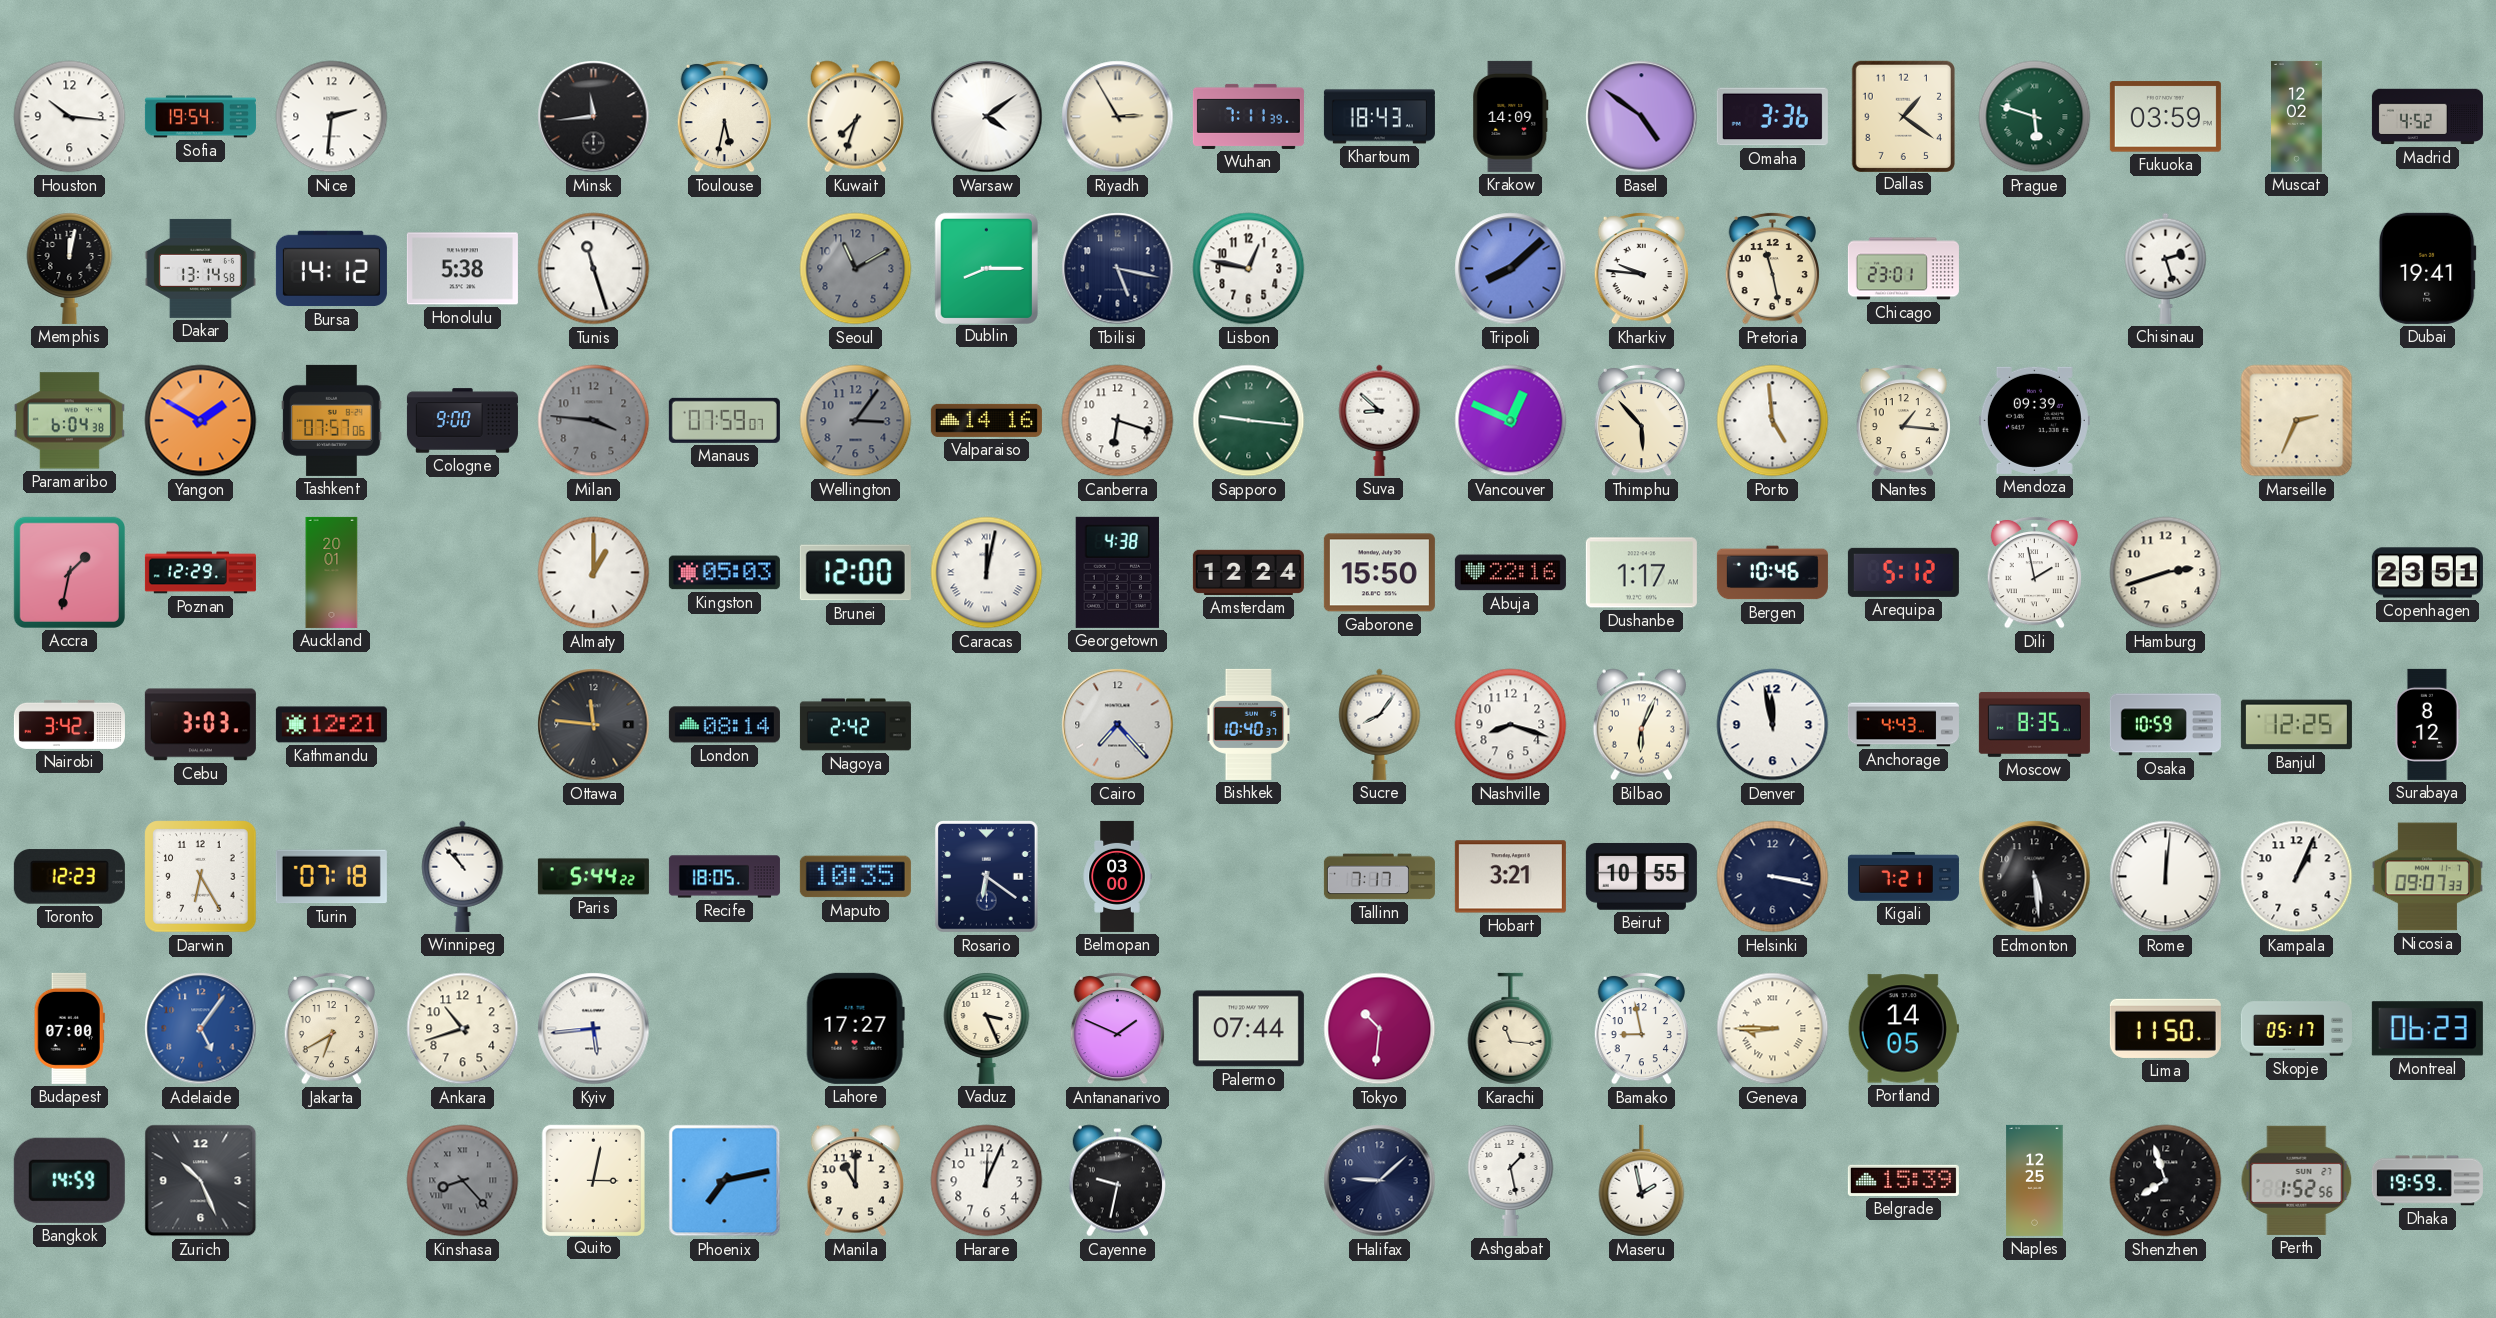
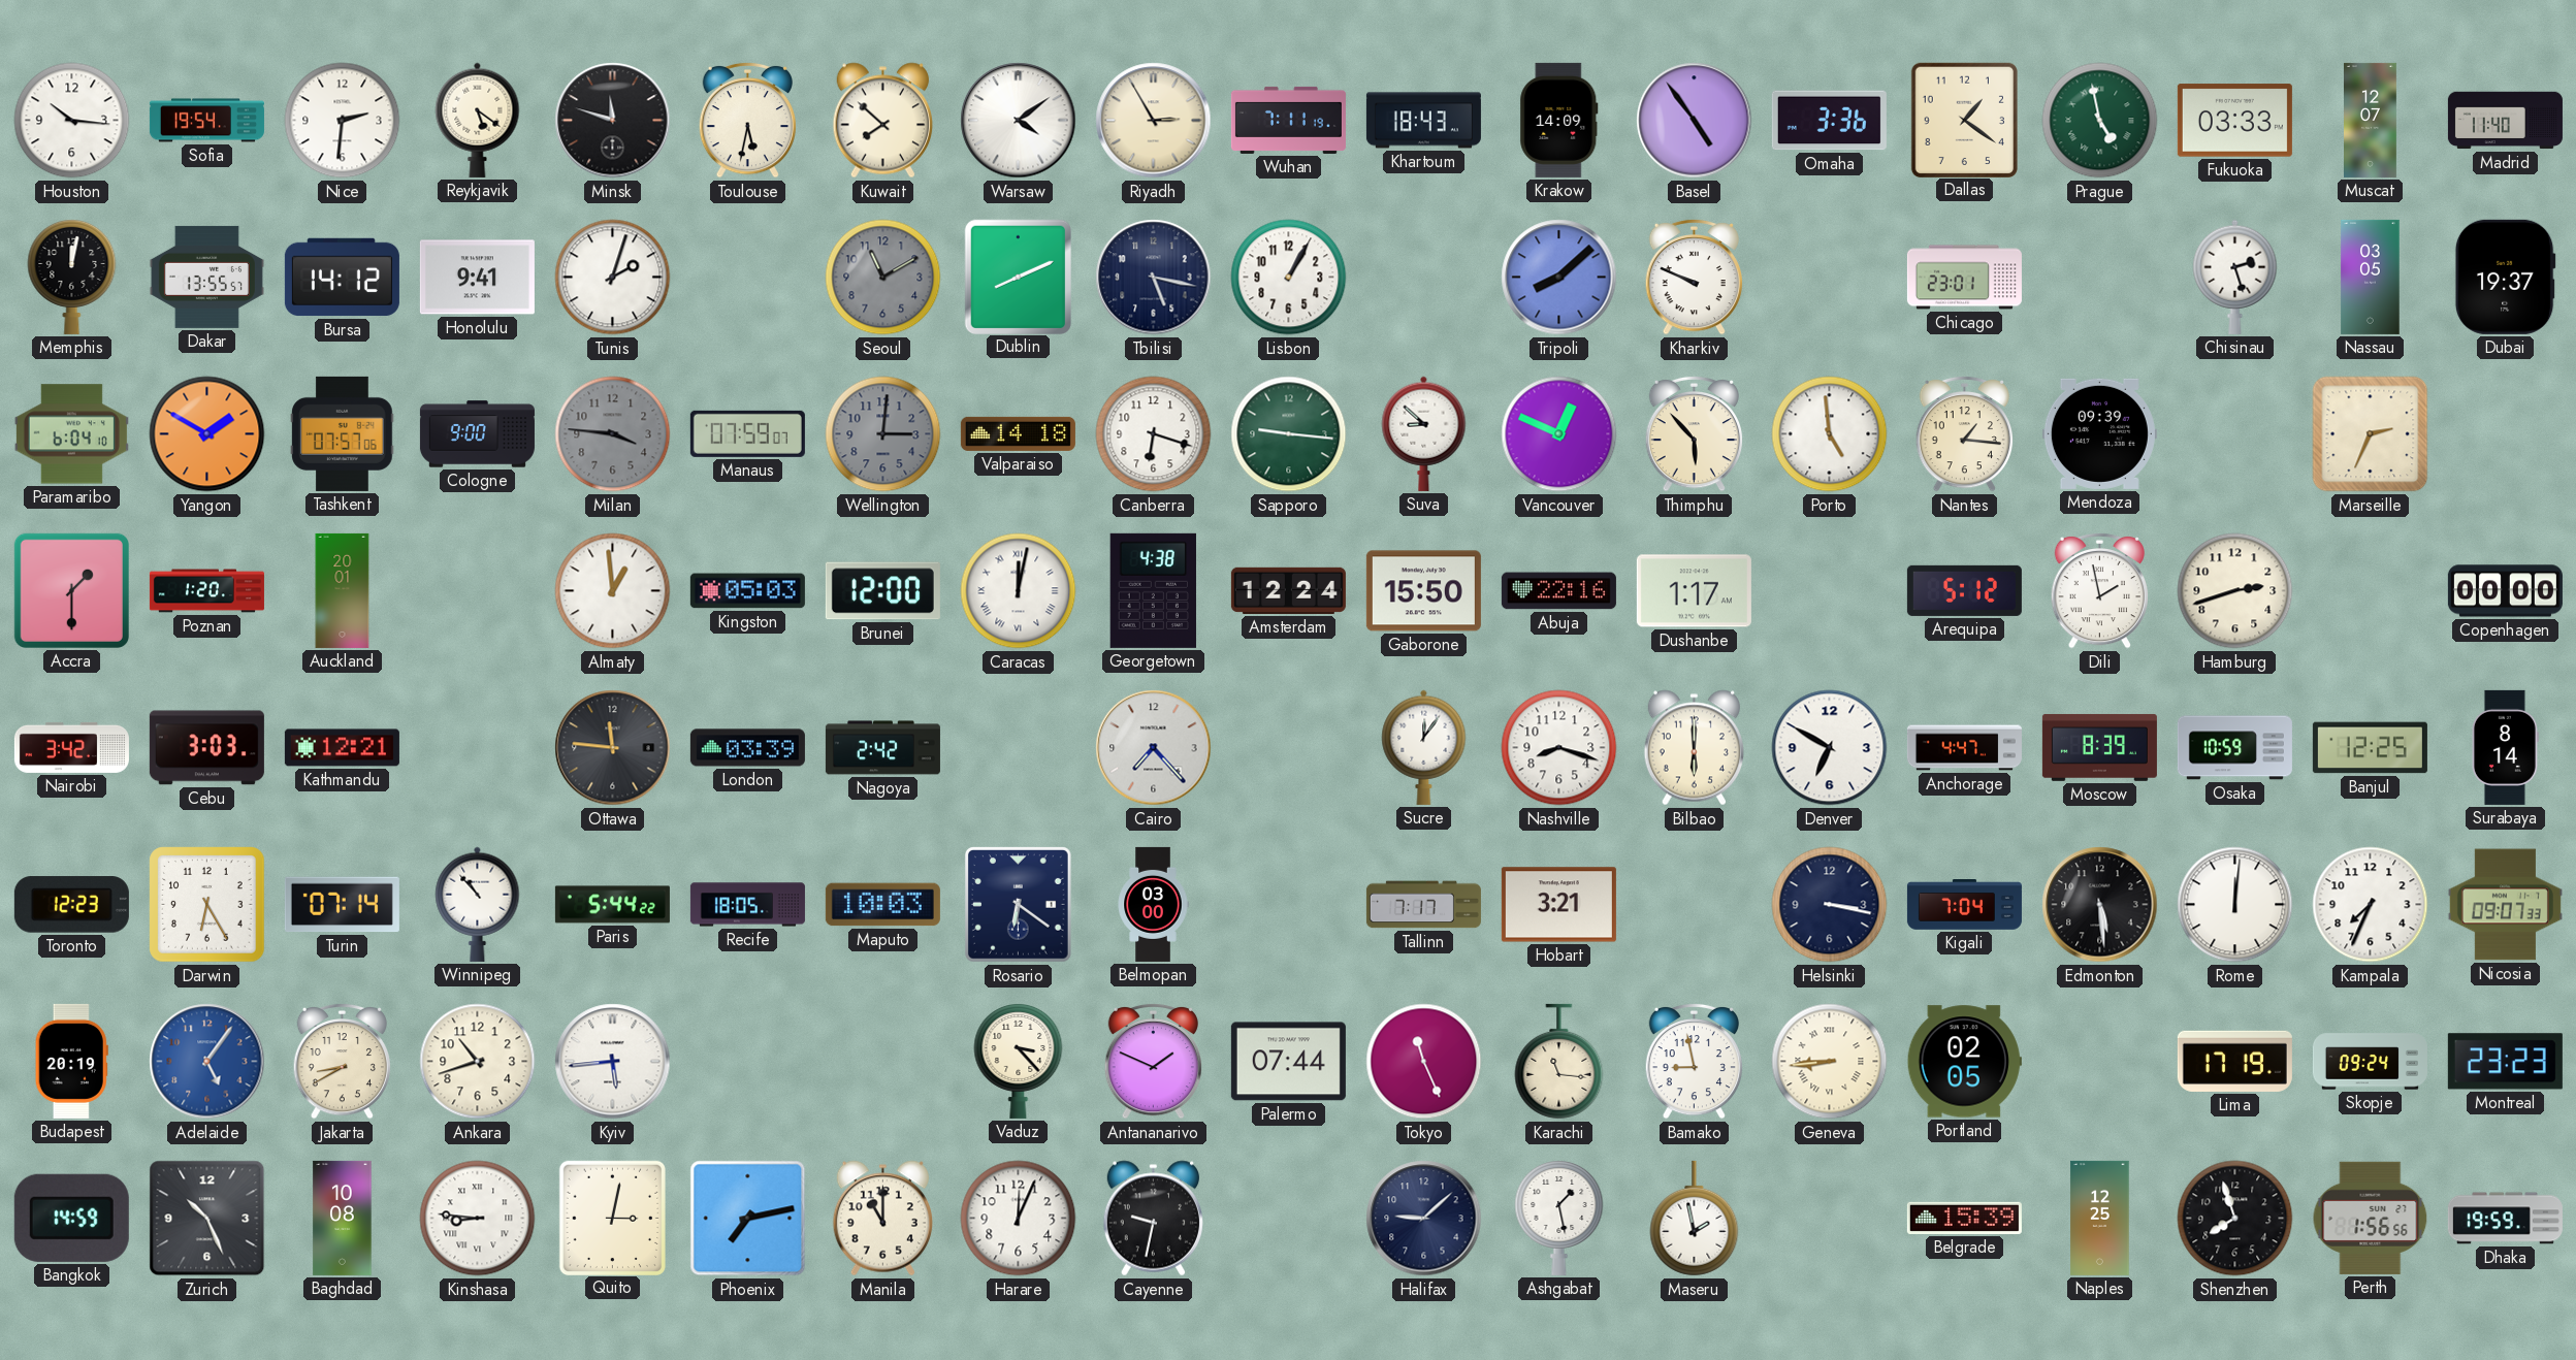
Reykjavik: none -> 5:21 (478, 120)
Minsk: 11:44 -> 11:48 (613, 121)
Kuwait: 7:33 -> 7:52 (882, 121)
Wuhan: 7:11:39 -> 7:11:19 (1288, 120)
Basel: 4:51 -> 4:54 (1695, 121)
Prague: 5:48 -> 4:58 (2100, 121)
Fukuoka: 03:59 -> 03:33 (2234, 121)
Muscat: 12:02 -> 12:07 (2371, 120)
Madrid: 4:52 -> 11:40 (2505, 121)
Dakar: 13:14 -> 13:55 (206, 277)
Honolulu: 5:38 -> 9:41 (477, 278)
Tunis: 11:27 -> 2:03 (613, 278)
Dublin: 8:15 -> 8:11 (1018, 277)
Lisbon: 12:47 -> 1:05 (1289, 278)
Kharkiv: 9:46 -> 9:49 (1694, 277)
Pretoria: 11:28 -> none (1772, 268)
Nassau: none -> 03:05 (2371, 277)
Dubai: 19:41 -> 19:37 (2505, 277)
Paramaribo: 6:04:38 -> 6:04:10 (71, 434)
Wellington: 3:06 -> 3:01 (883, 434)
Valparaiso: 14:16 -> 14:18 (1018, 433)
Accra: 1:32 -> 1:30 (71, 590)
Poznan: 12:29 -> 1:20 (206, 591)
Almaty: 1:00 -> 12:59 (613, 591)
Bergen: 10:46 -> none (1772, 573)
Copenhagen: 23:51 -> 00:00 (2505, 591)
London: 08:14 -> 03:39 (747, 748)
Bishkek: 10:40 -> none (1249, 724)
Sucre: 8:06 -> 12:06 (1424, 747)
Bilbao: 6:04 -> 6:00 (1694, 748)
Denver: 11:58 -> 6:50 (1830, 748)
Anchorage: 4:43 -> 4:47 (1964, 748)
Moscow: 8:35 -> 8:39 (2099, 747)
Surabaya: 8:12 -> 8:14 (2505, 747)
Turin: 07:18 -> 07:14 (342, 905)
Maputo: 10:35 -> 10:03 (882, 905)
Beirut: 10:55 -> none (1641, 876)
Kigali: 7:21 -> 7:04 (1964, 905)
Kampala: 1:04 -> 7:34 (2371, 905)
Budapest: 07:00 -> 20:19 (71, 1061)
Jakarta: 6:40 -> 8:40 (342, 1061)
Lahore: 17:27 -> none (855, 1028)
Vaduz: 3:26 -> 3:23 (1019, 1061)
Tokyo: 10:31 -> 11:26 (1424, 1062)
Geneva: 8:45 -> 8:44 (1830, 1062)
Portland: 14:05 -> 02:05 (1964, 1062)
Lima: 11:50 -> 17:19 (2234, 1061)
Skopje: 05:17 -> 09:24 (2370, 1062)
Montreal: 06:23 -> 23:23 (2505, 1062)
Baghdad: none -> 10:08 (343, 1218)
Kinshasa: 8:23 -> 8:46 (478, 1219)
Kinshasa dial: grey -> white (478, 1219)
Perth: 1:52 -> 1:56 (2371, 1218)
